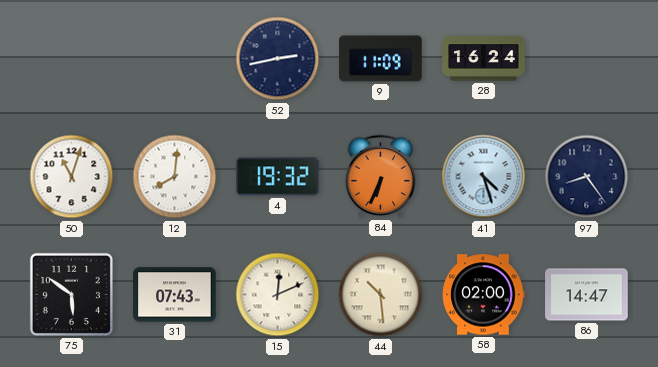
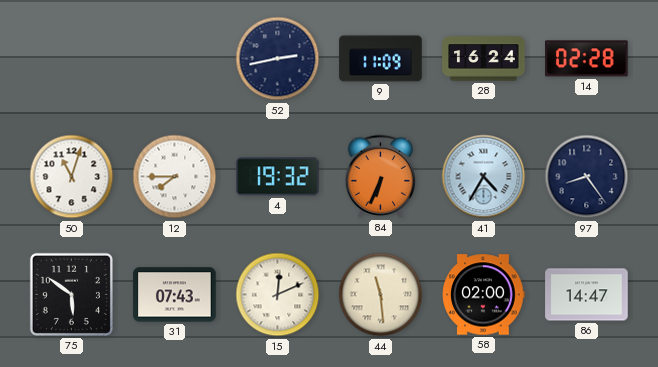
14: none -> 02:28 (587, 59)
12: 8:01 -> 7:45 (175, 177)
41: 4:27 -> 4:35 (484, 177)
44: 10:29 -> 11:29 (381, 295)
